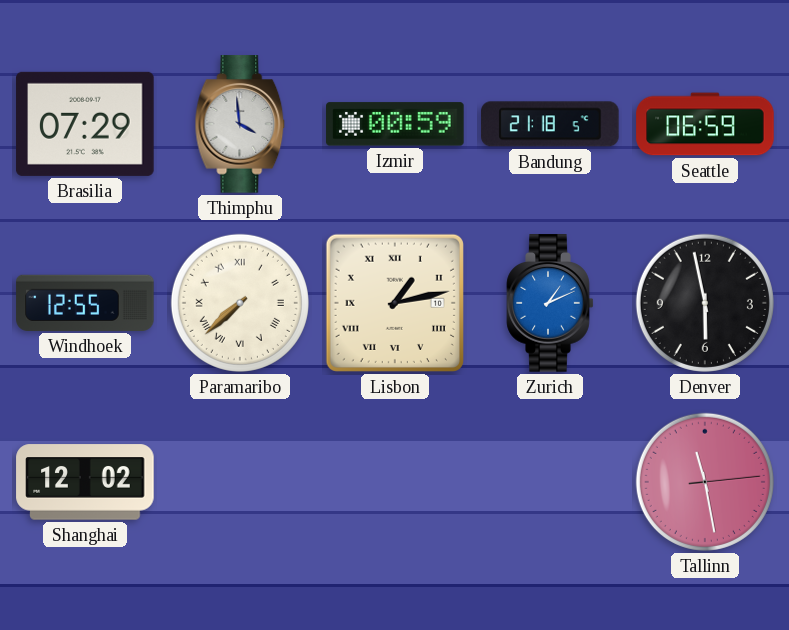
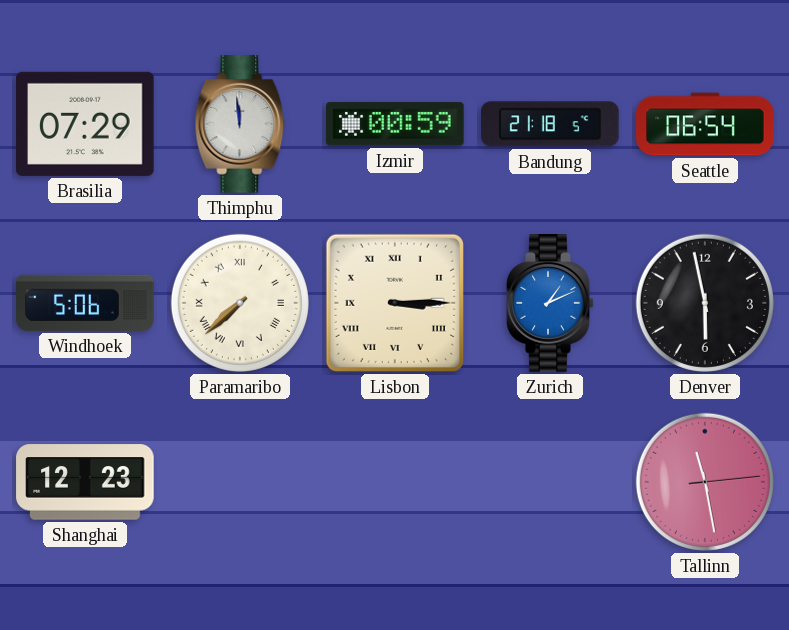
Thimphu: 3:59 -> 11:59 (240, 124)
Seattle: 06:59 -> 06:54 (705, 124)
Windhoek: 12:55 -> 5:06 (85, 303)
Lisbon: 1:13 -> 3:15 (395, 303)
Shanghai: 12:02 -> 12:23 (85, 482)
